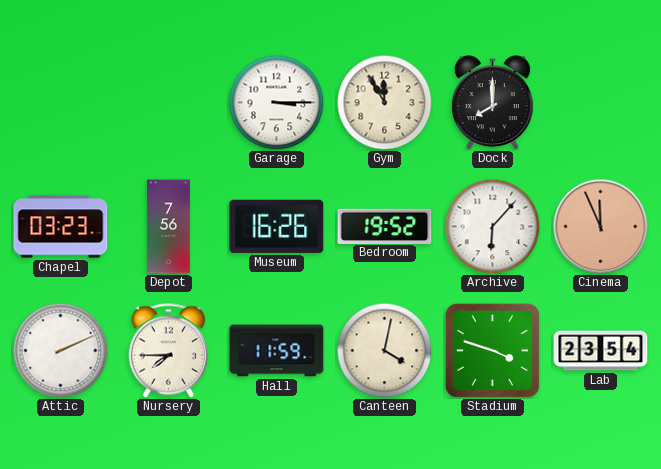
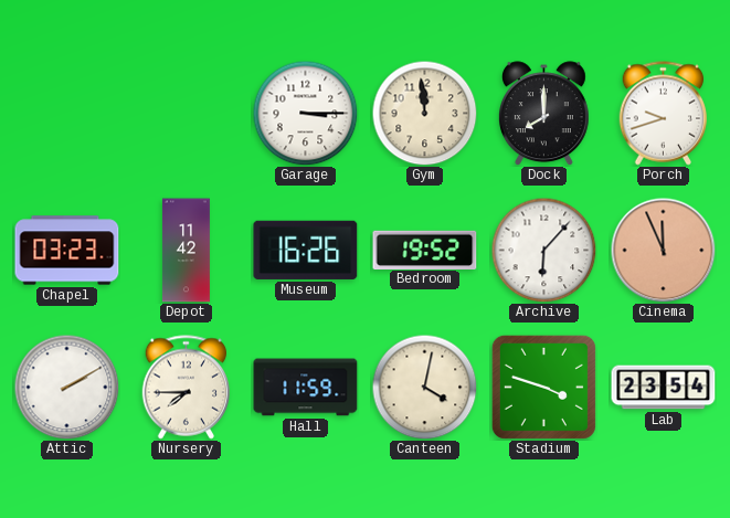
Gym: 11:55 -> 11:59 (424, 113)
Porch: none -> 9:42 (663, 114)
Depot: 7:56 -> 11:42 (186, 251)
Attic: 2:11 -> 2:10 (66, 387)
